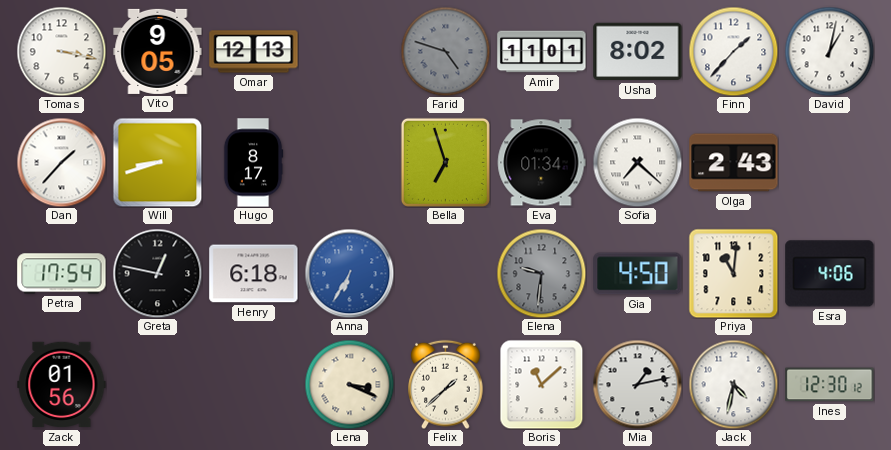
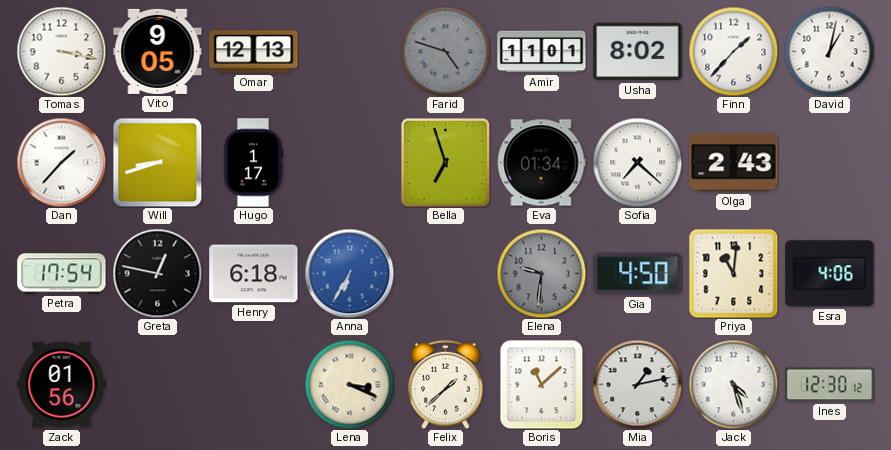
Hugo: 8:17 -> 1:17 (253, 163)
Jack: 4:32 -> 4:27 (733, 384)
